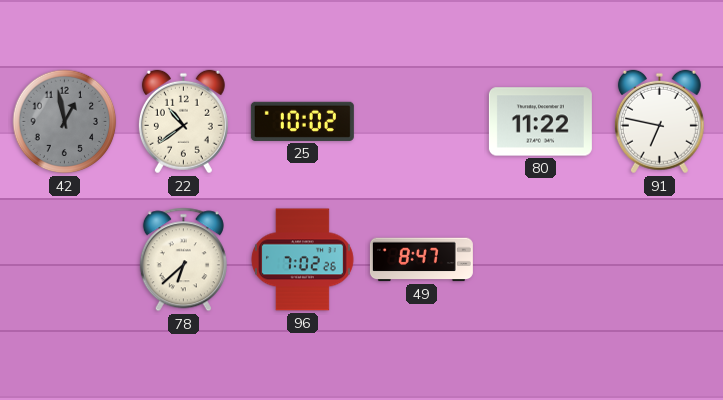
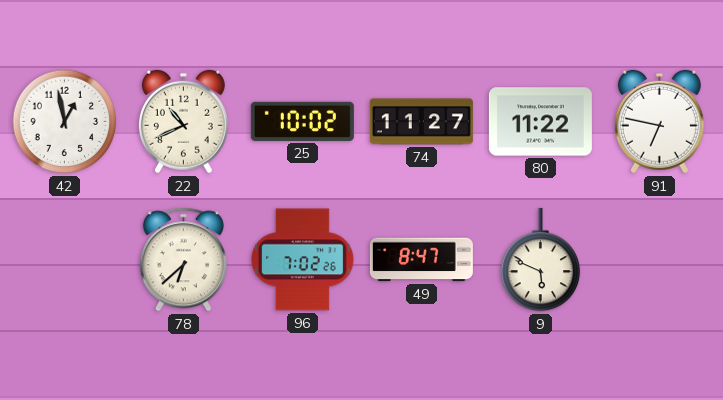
42 dial: grey -> white (65, 122)
22: 10:39 -> 10:41 (183, 122)
74: none -> 11:27 (421, 122)
9: none -> 5:49 (541, 260)
